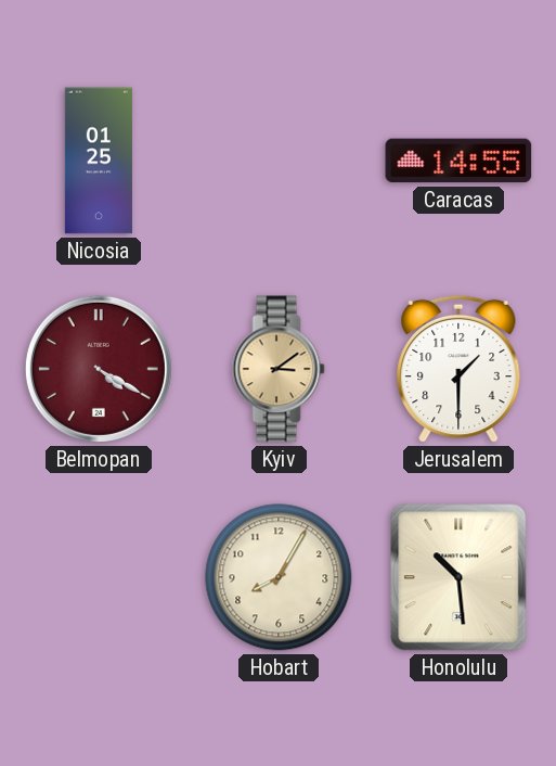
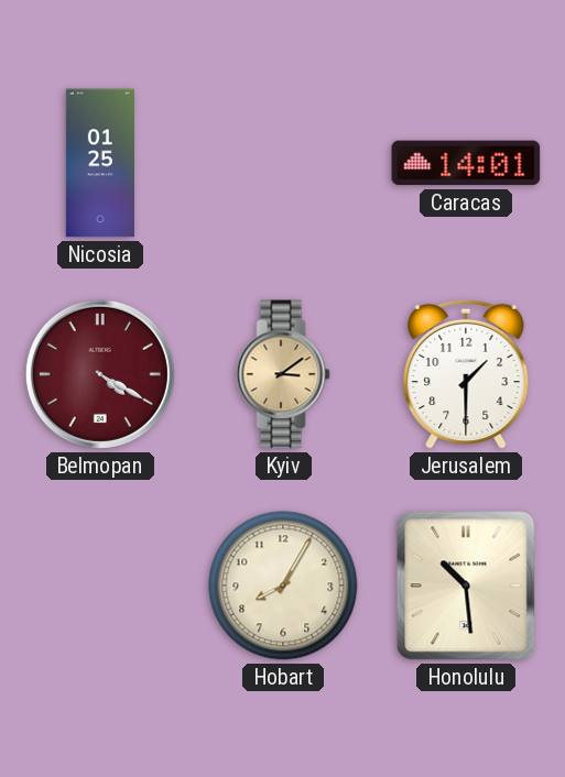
Caracas: 14:55 -> 14:01 (466, 163)
